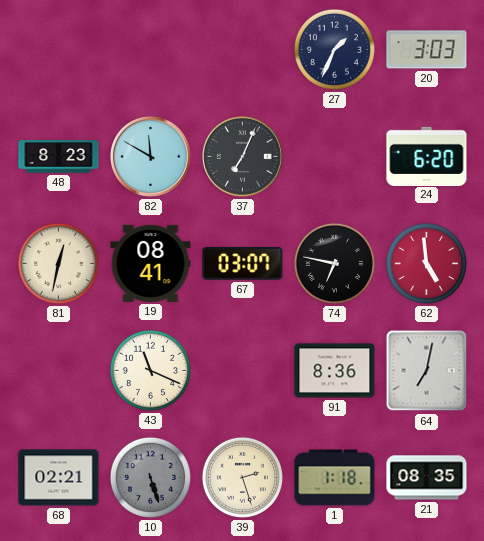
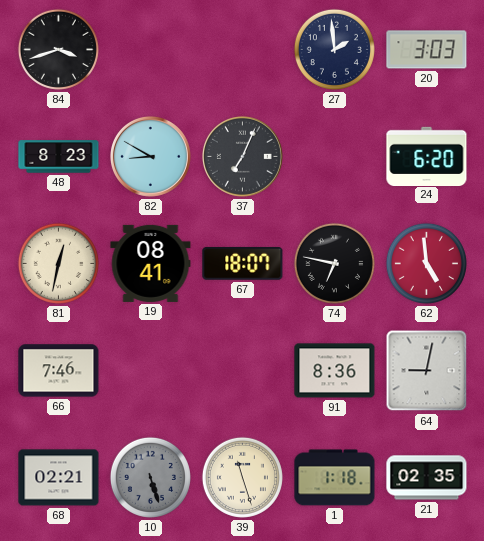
84: none -> 3:42 (58, 49)
27: 1:34 -> 1:59 (334, 49)
82: 11:50 -> 8:50 (150, 156)
67: 03:07 -> 18:07 (243, 263)
66: none -> 7:46 (59, 371)
43: 11:19 -> none (150, 370)
64: 7:02 -> 9:02 (427, 371)
39: 2:27 -> 11:27 (242, 477)
21: 08:35 -> 02:35 (427, 478)
